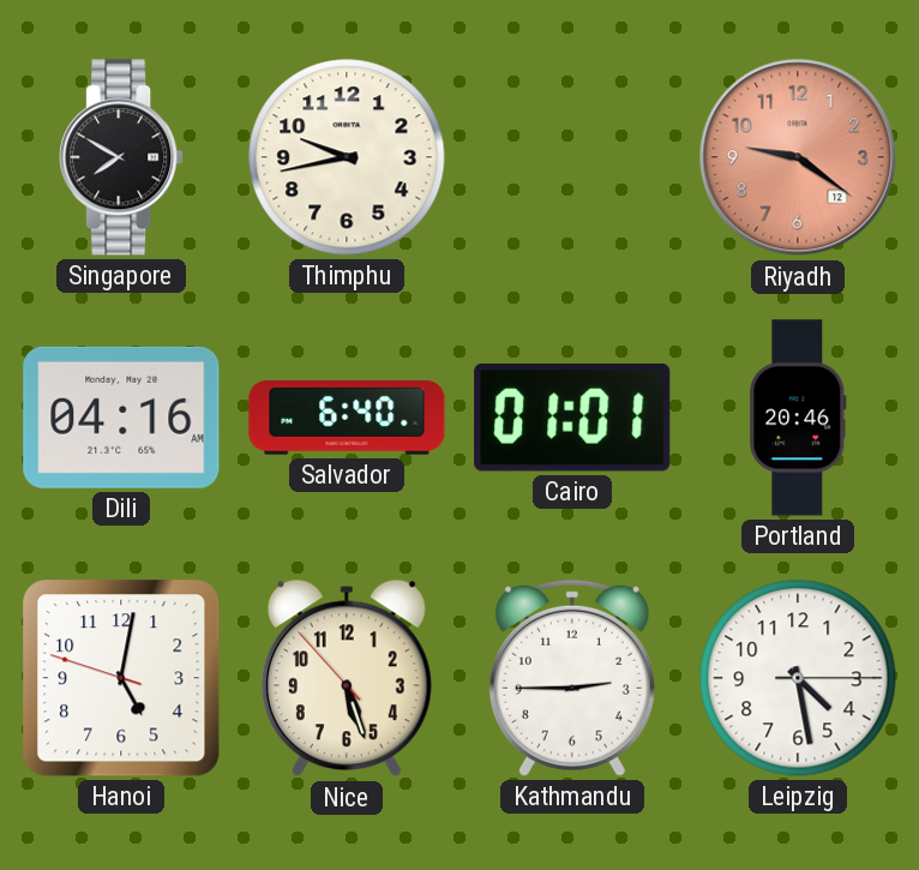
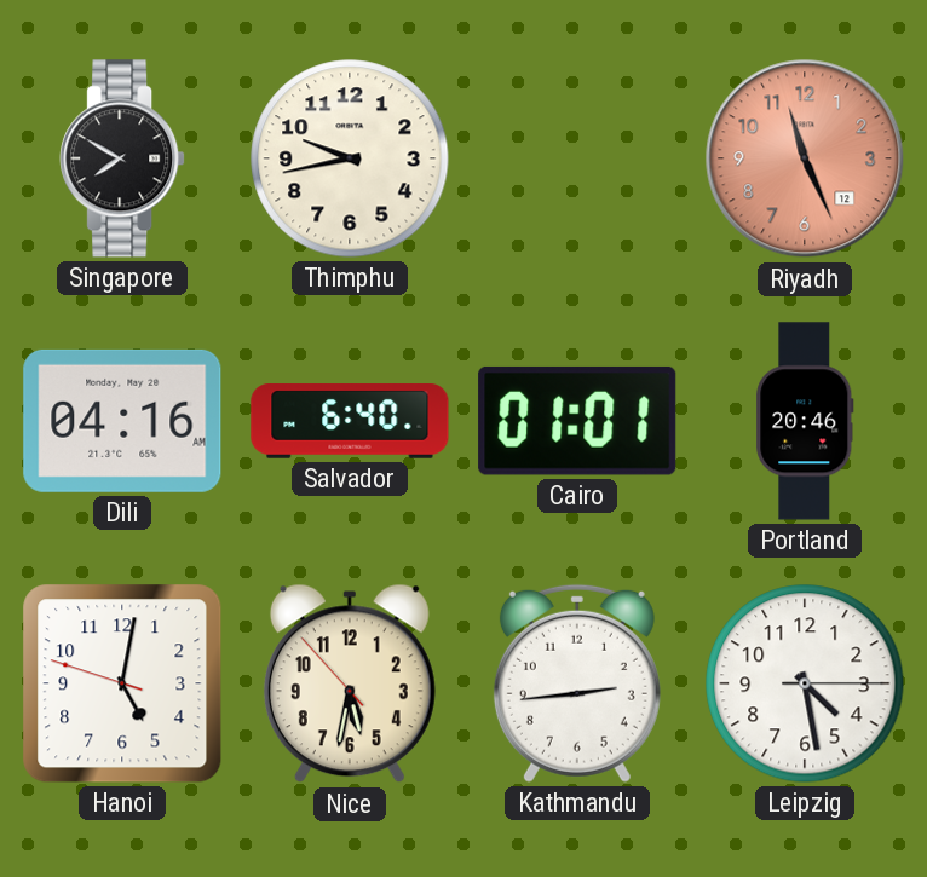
Riyadh: 9:21 -> 11:26 (805, 158)
Nice: 5:26 -> 5:31 (350, 683)
Kathmandu: 2:45 -> 2:44 (577, 683)
